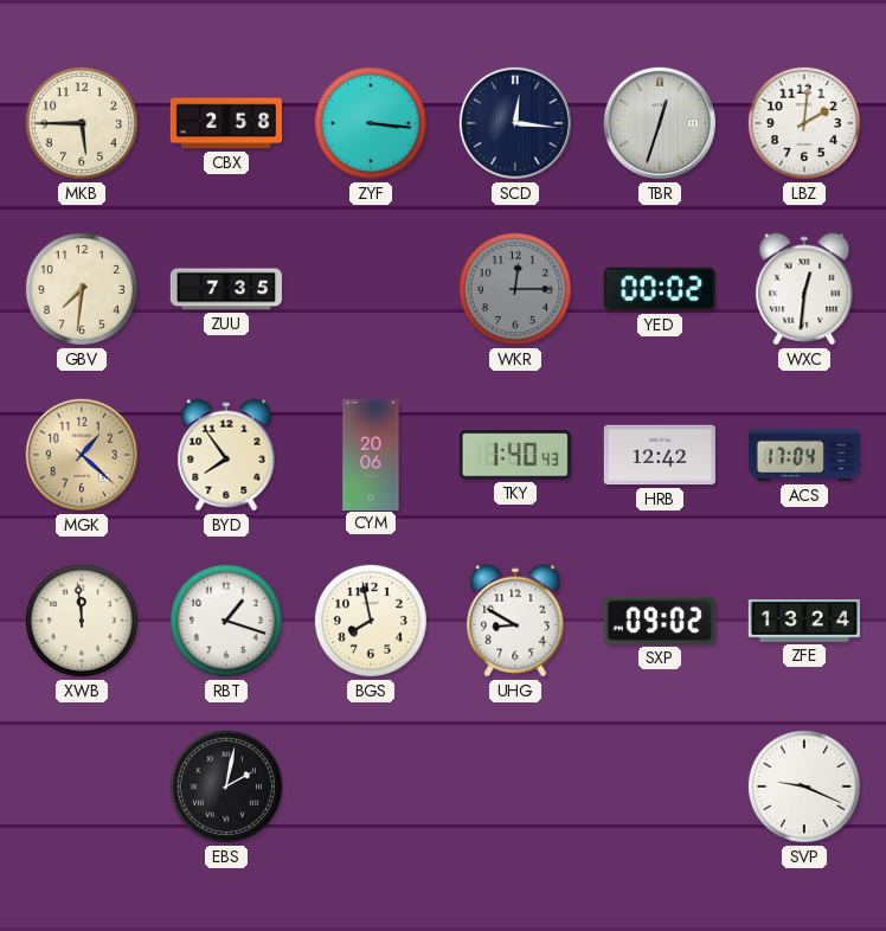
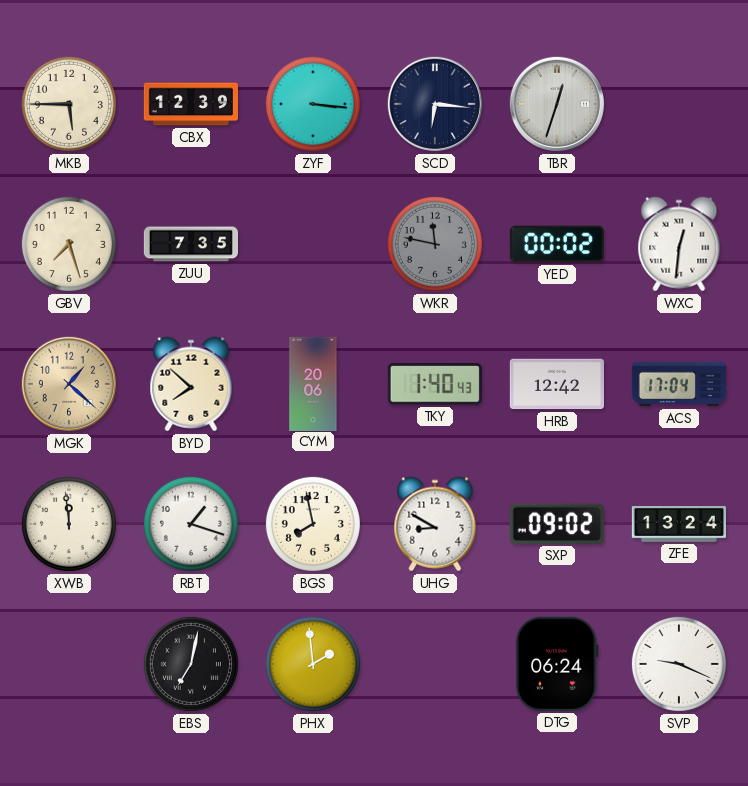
CBX: 2:58 -> 12:39 (191, 104)
SCD: 12:16 -> 6:16 (435, 104)
LBZ: 2:01 -> none (804, 123)
GBV: 7:31 -> 7:27 (69, 244)
WKR: 12:15 -> 11:47 (435, 244)
BYD: 7:54 -> 7:52 (191, 384)
EBS: 2:02 -> 7:02 (191, 664)
PHX: none -> 1:59 (313, 664)
DTG: none -> 06:24 (557, 664)
